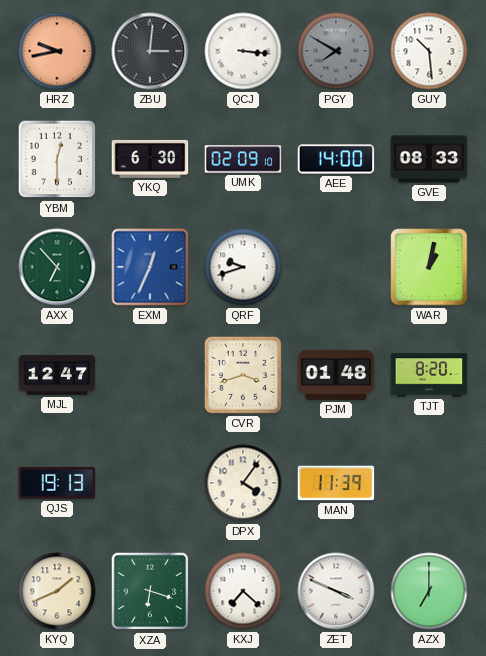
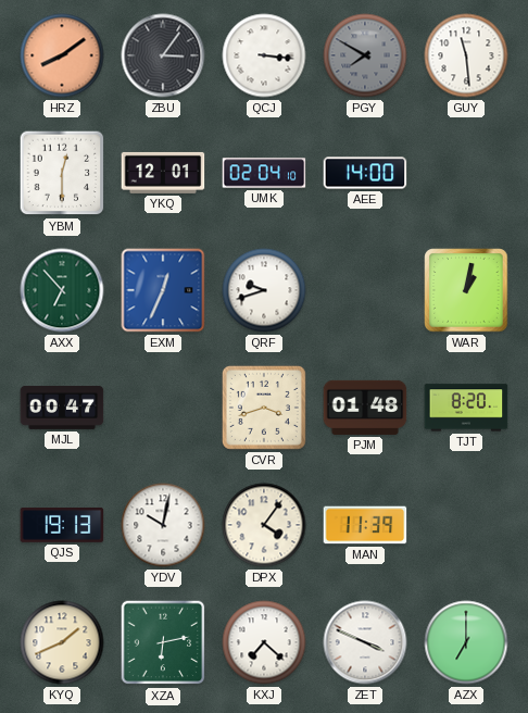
HRZ: 9:43 -> 8:09 (62, 55)
ZBU: 3:01 -> 3:06 (163, 55)
GUY: 10:29 -> 11:29 (466, 55)
YKQ: 6:30 -> 12:01 (163, 173)
UMK: 02:09 -> 02:04 (264, 173)
GVE: 08:33 -> none (429, 159)
MJL: 12:47 -> 00:47 (62, 408)
YDV: none -> 10:02 (163, 525)
XZA: 6:18 -> 6:13 (163, 642)
